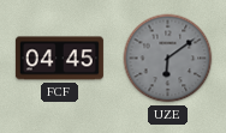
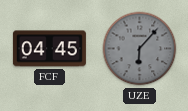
UZE: 6:09 -> 6:07 (140, 49)
